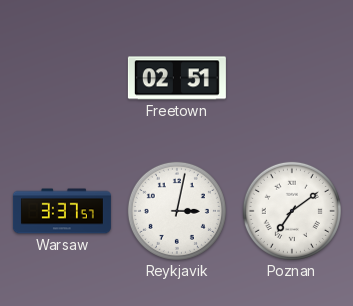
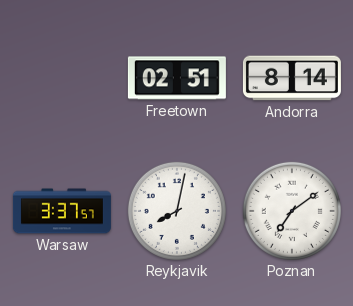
Andorra: none -> 8:14 (292, 78)
Reykjavik: 3:02 -> 8:02 (177, 211)
